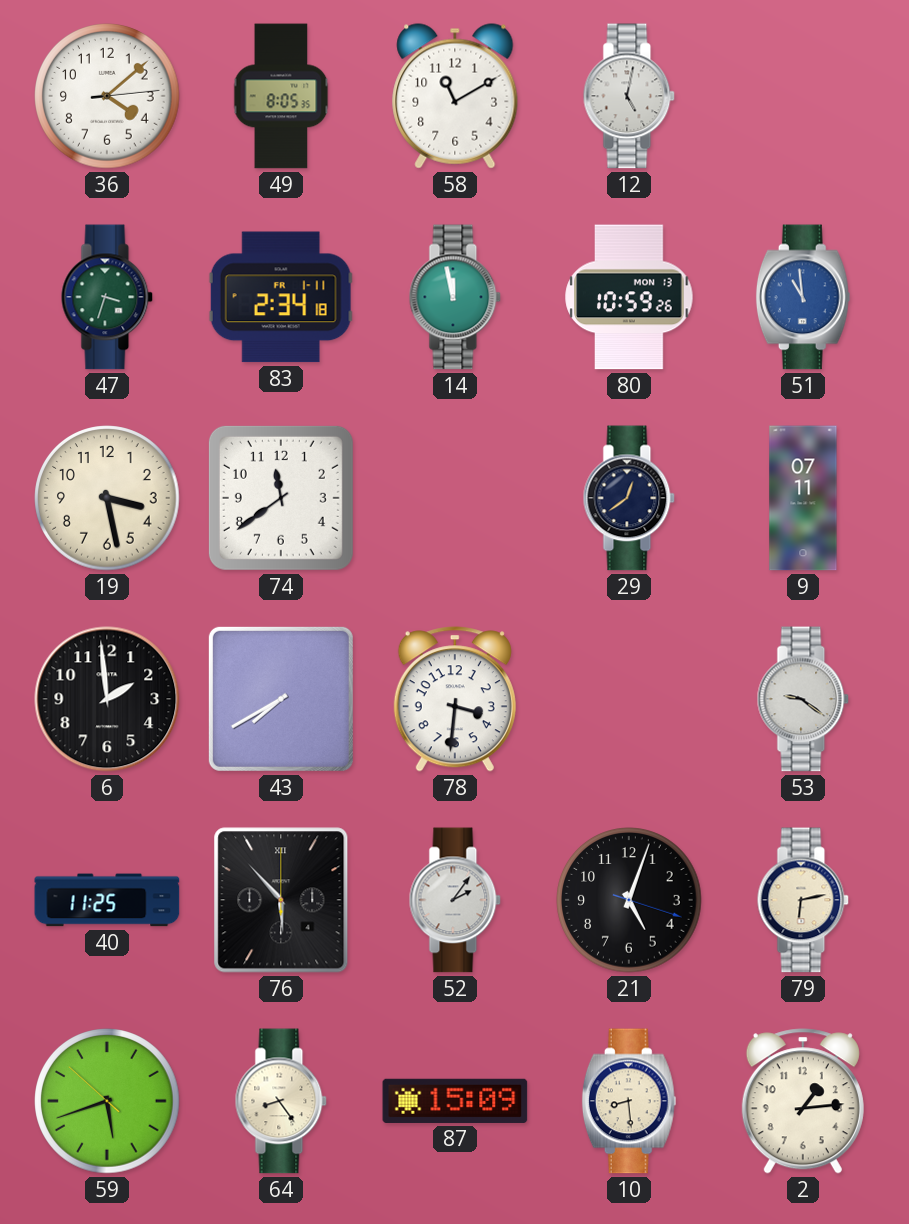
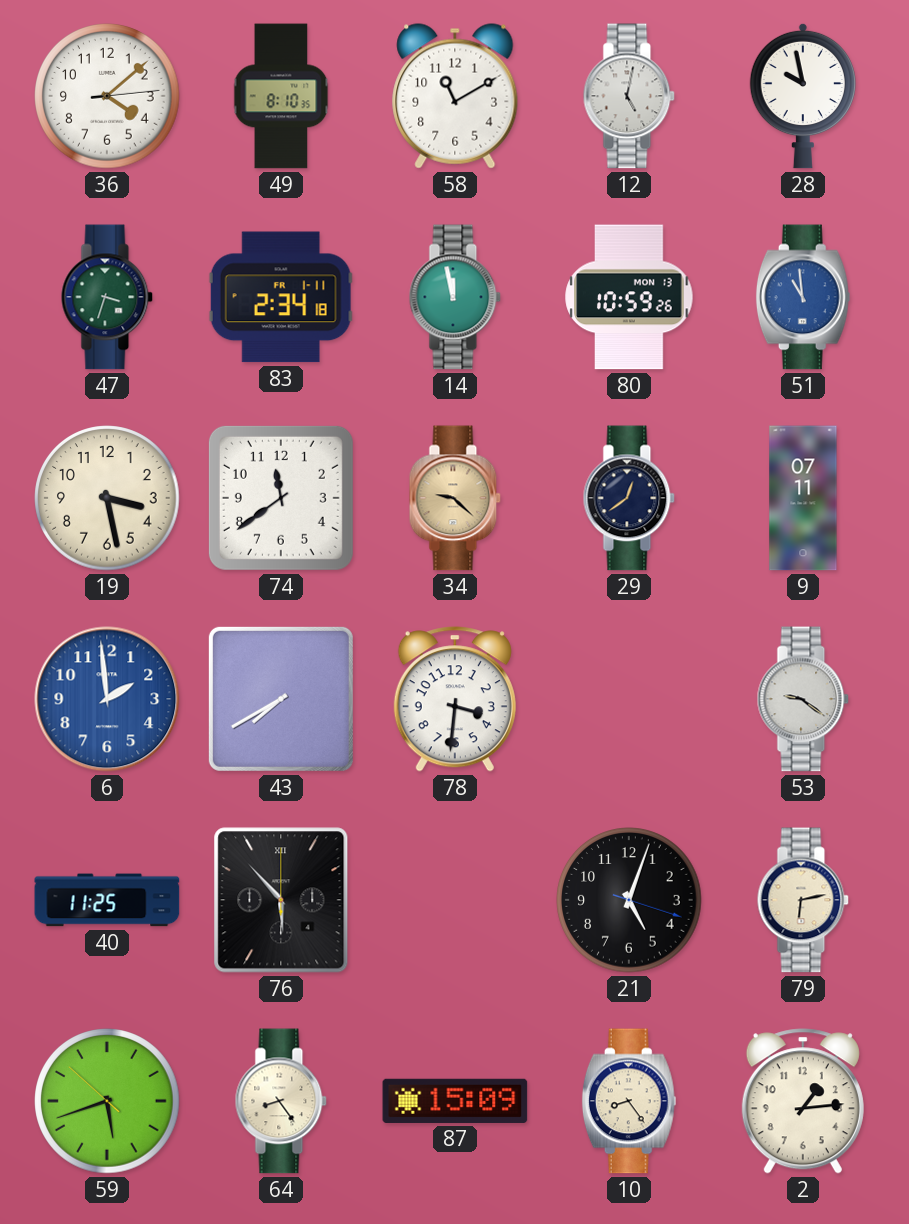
49: 8:05 -> 8:10 (281, 96)
28: none -> 9:58 (803, 96)
34: none -> 9:22 (455, 498)
6 dial: black -> blue (107, 699)
52: 2:06 -> none (455, 900)
10: 8:29 -> 8:24 (629, 1101)
